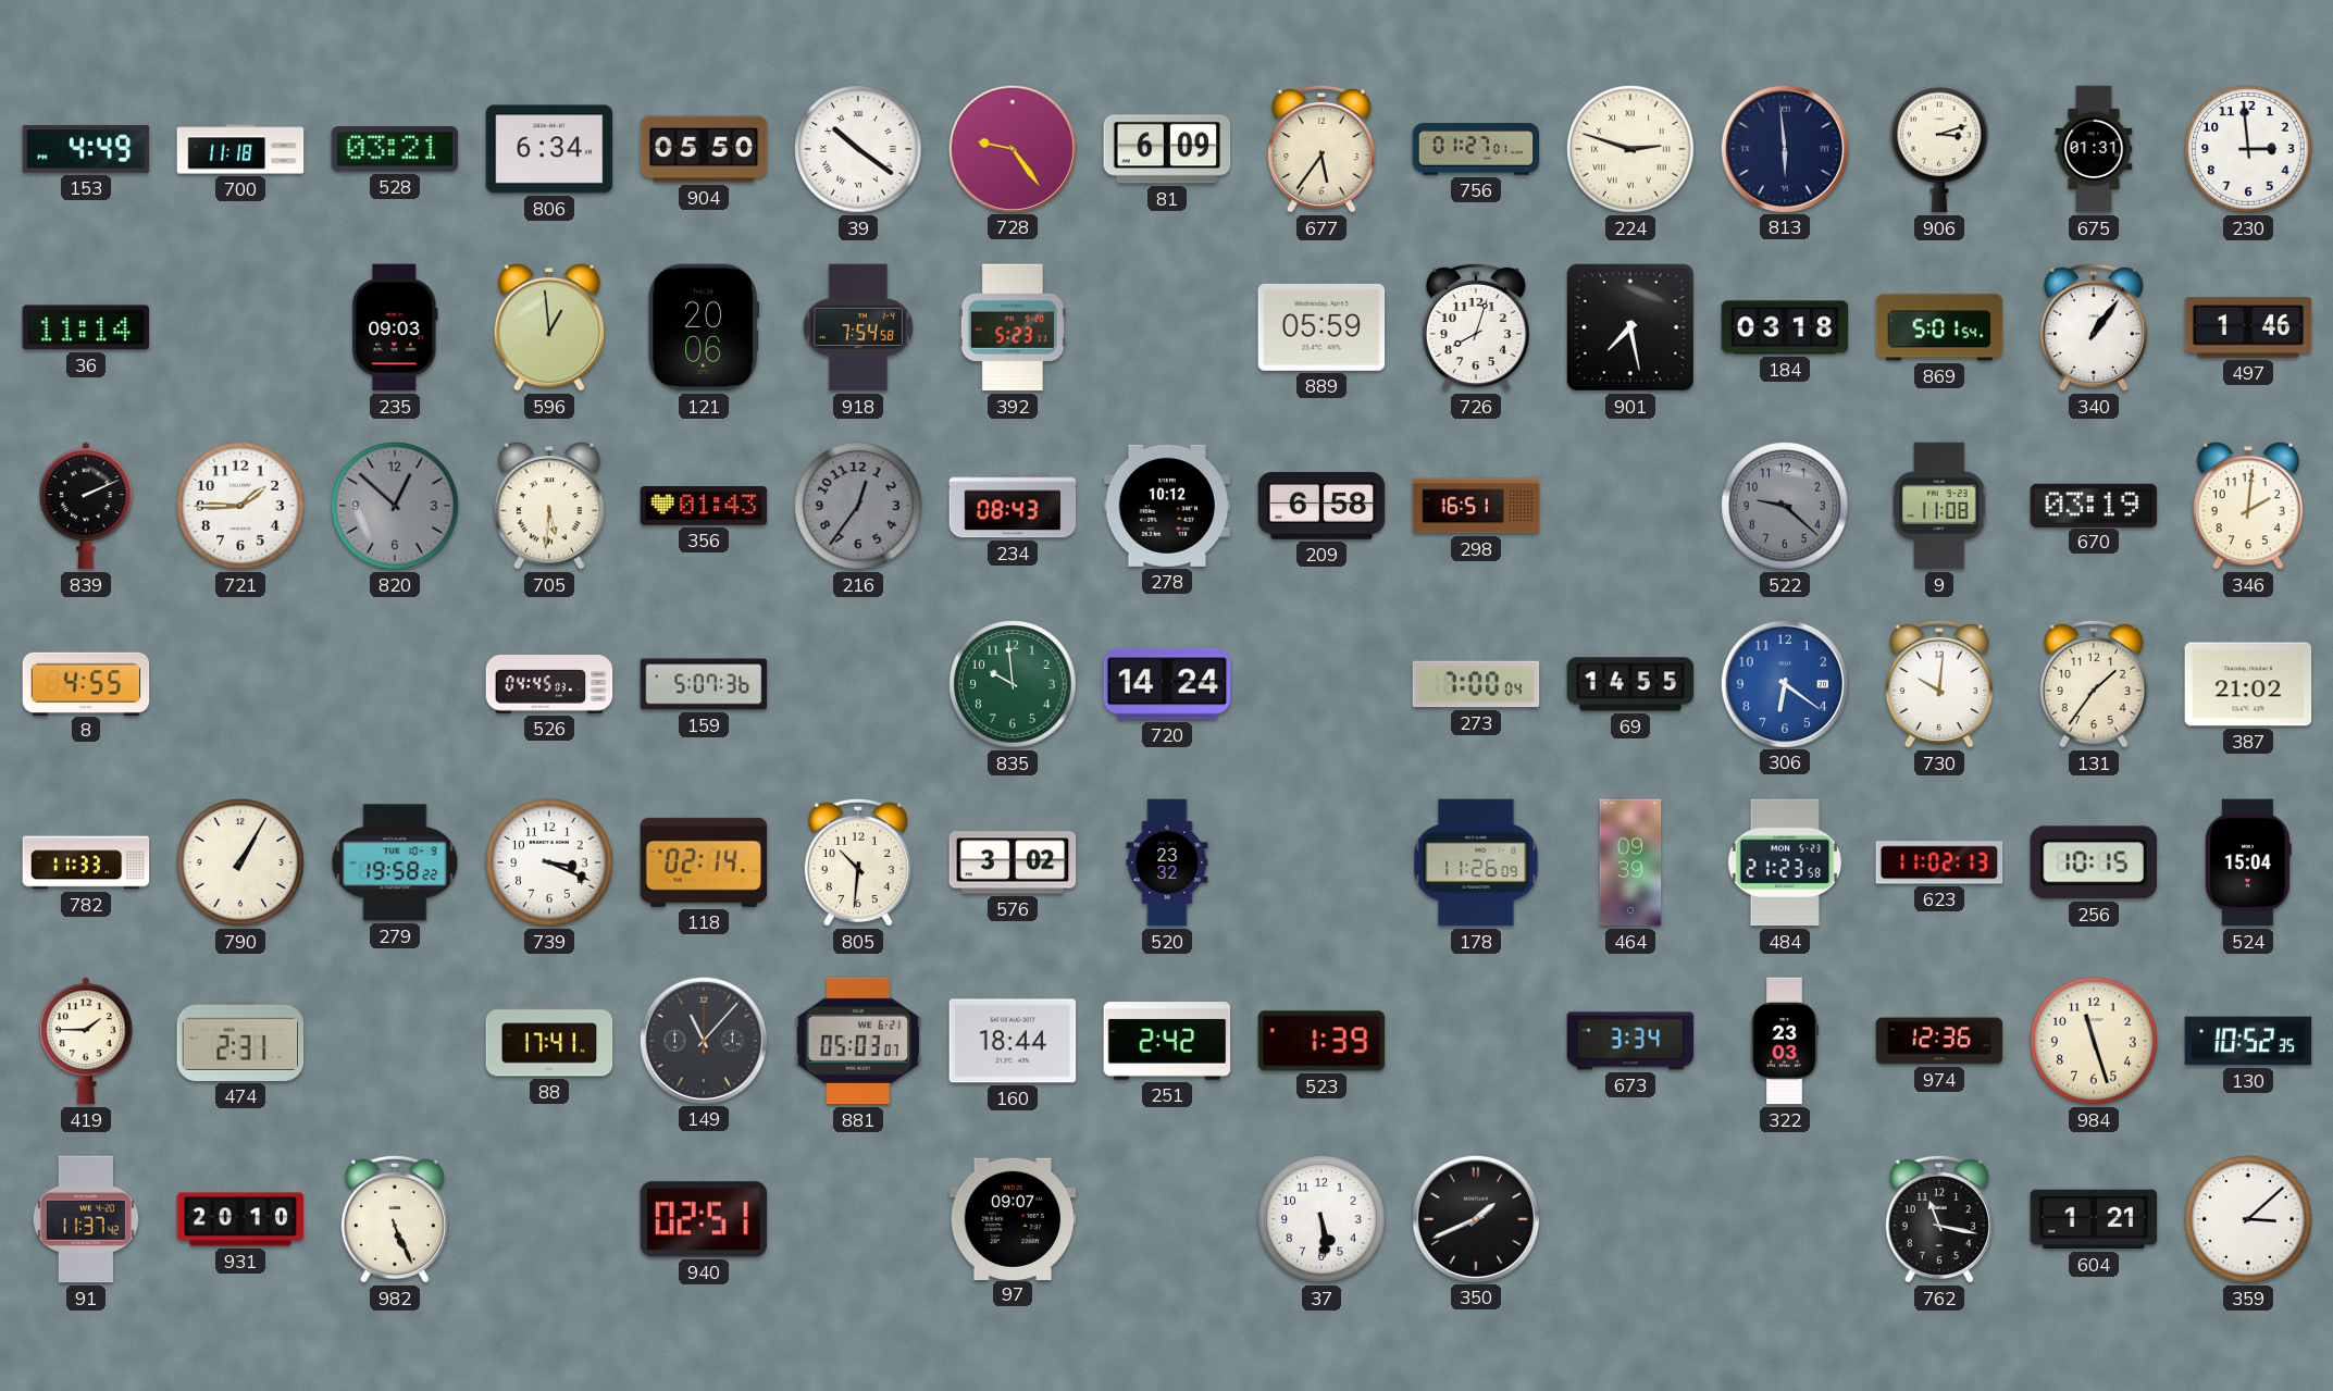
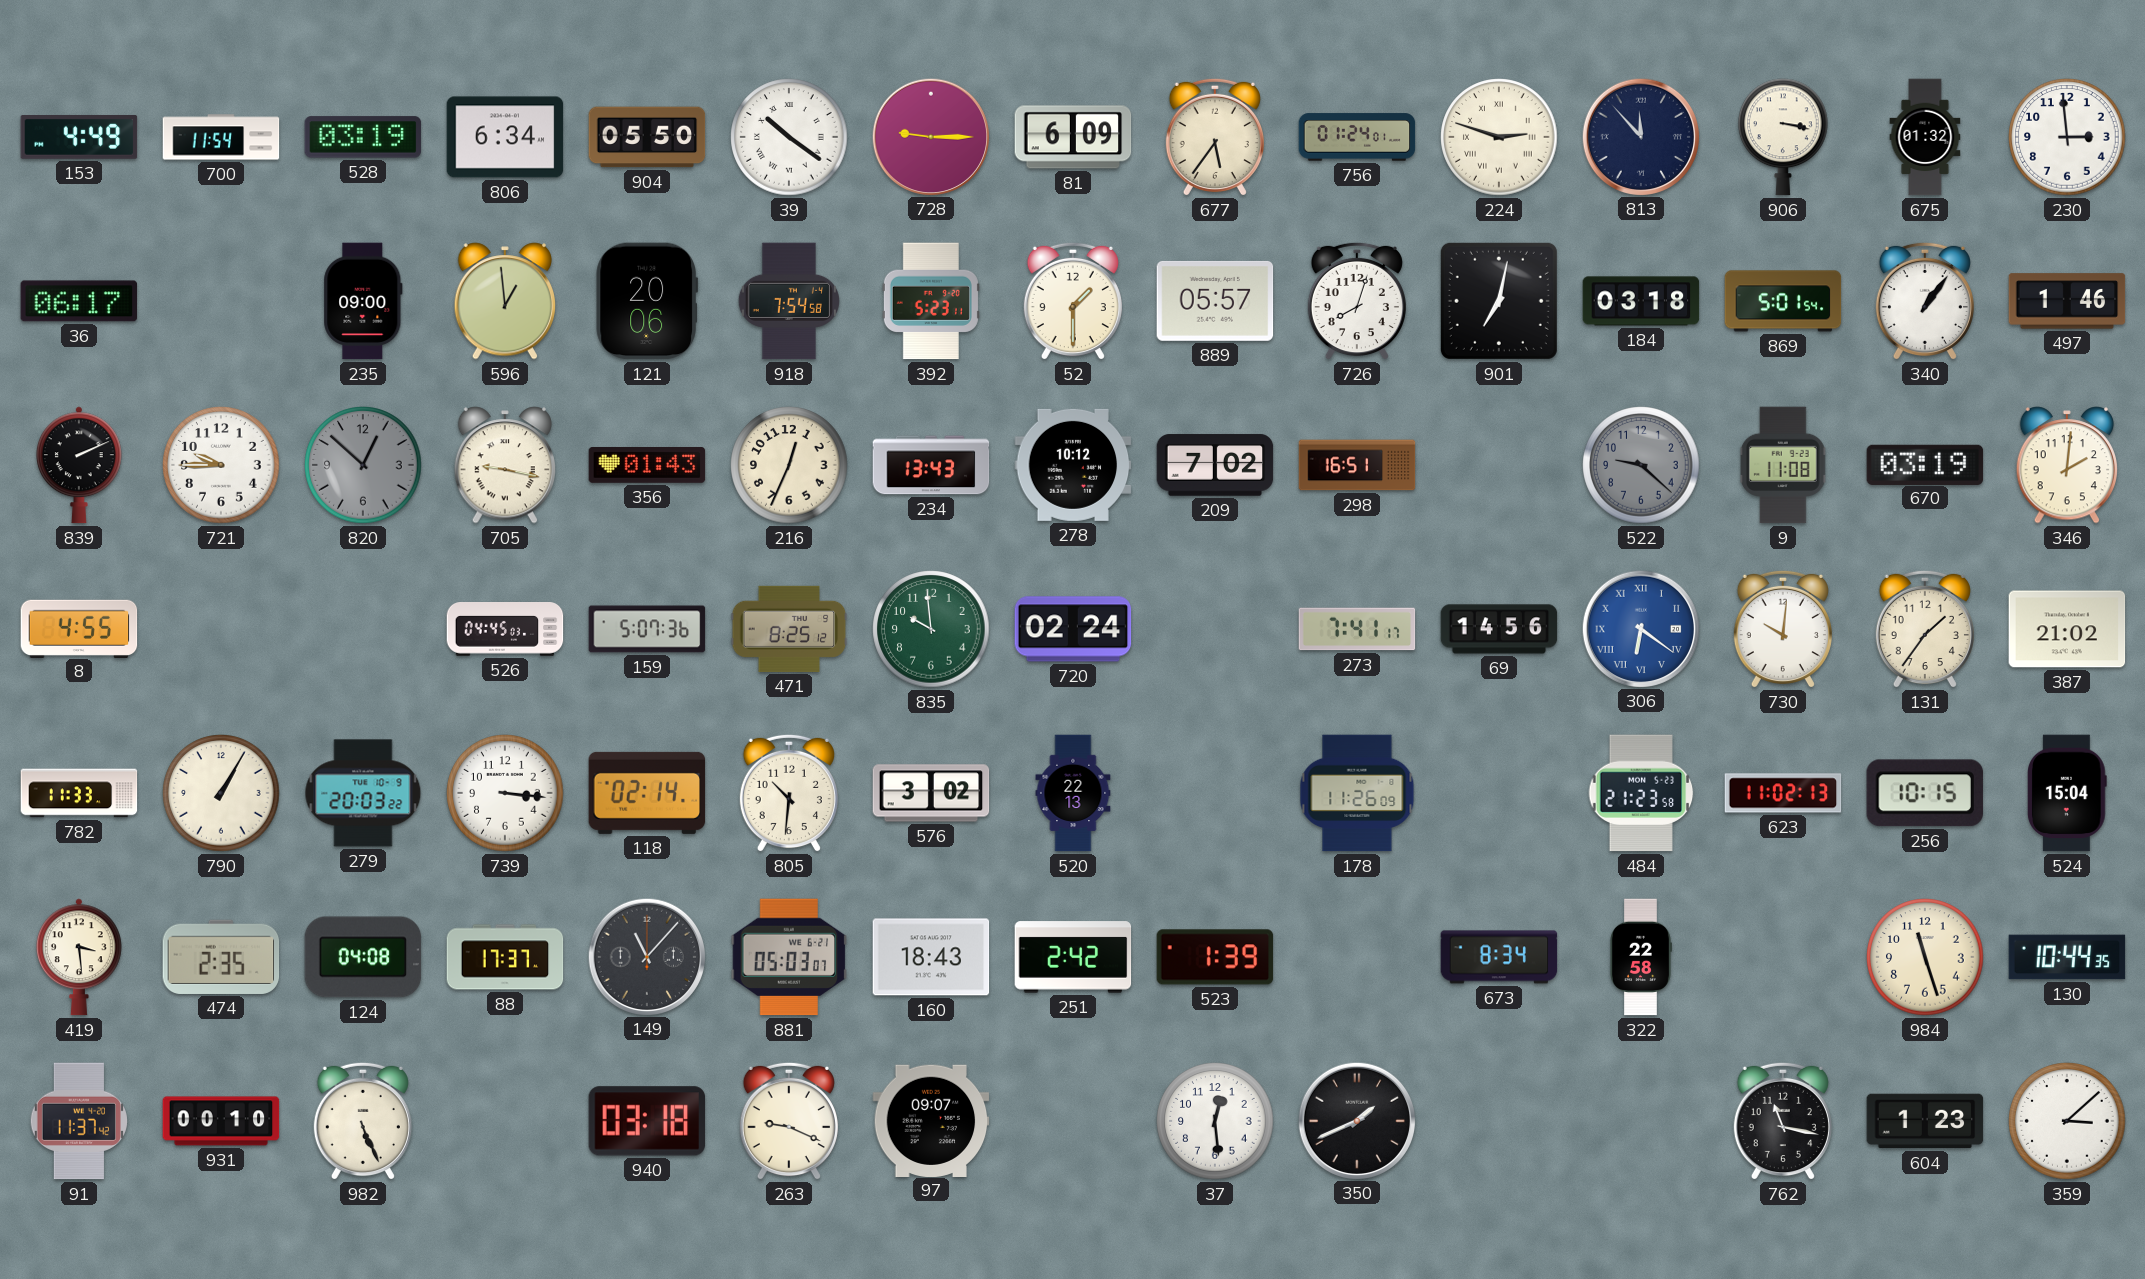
700: 11:18 -> 11:54 (221, 137)
528: 03:21 -> 03:19 (363, 137)
728: 9:24 -> 9:15 (930, 136)
756: 01:27 -> 01:24 (1357, 137)
813: 5:59 -> 11:53 (1640, 136)
906: 3:12 -> 3:17 (1784, 137)
675: 01:31 -> 01:32 (1925, 137)
36: 11:14 -> 06:17 (79, 301)
235: 09:03 -> 09:00 (363, 301)
52: none -> 1:30 (1073, 301)
889: 05:59 -> 05:57 (1215, 301)
901: 7:28 -> 7:02 (1499, 301)
721: 1:45 -> 9:45 (221, 465)
705: 5:31 -> 9:17 (504, 465)
216: 12:36 -> 12:34 (789, 465)
216 dial: grey -> cream (789, 465)
234: 08:43 -> 13:43 (931, 465)
209: 6:58 -> 7:02 (1215, 465)
471: none -> 8:25 (789, 629)
720: 14:24 -> 02:24 (1073, 629)
273: 7:00 -> 7:41 (1357, 629)
69: 14:55 -> 14:56 (1499, 629)
306 numerals: Arabic -> Roman (1640, 628)
279: 19:58 -> 20:03 (363, 793)
739: 3:19 -> 3:16 (505, 793)
520: 23:32 -> 22:13 (1073, 793)
464: 09:39 -> none (1630, 862)
419: 1:45 -> 3:29 (79, 957)
474: 2:31 -> 2:35 (221, 957)
124: none -> 04:08 (363, 957)
88: 17:41 -> 17:37 (505, 957)
160: 18:44 -> 18:43 (931, 957)
673: 3:34 -> 8:34 (1499, 957)
322: 23:03 -> 22:58 (1641, 957)
974: 12:36 -> none (1939, 1041)
130: 10:52 -> 10:44 (2067, 957)
931: 20:10 -> 00:10 (221, 1121)
940: 02:51 -> 03:18 (647, 1121)
263: none -> 9:19 (789, 1121)
37: 5:29 -> 12:29 (1215, 1121)
604: 1:21 -> 1:23 (1925, 1121)
